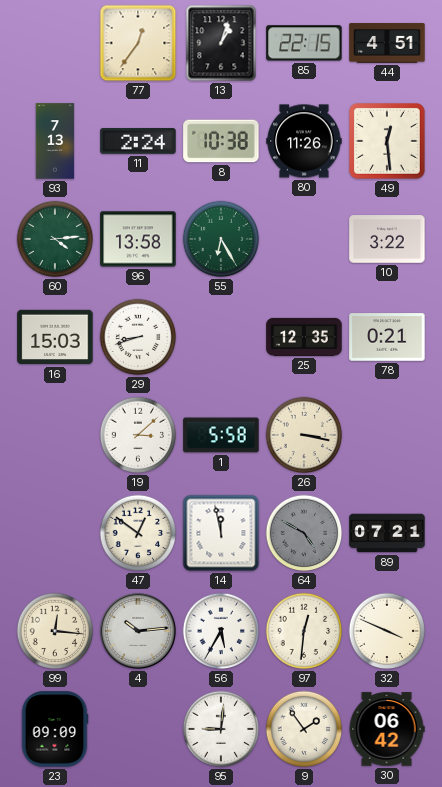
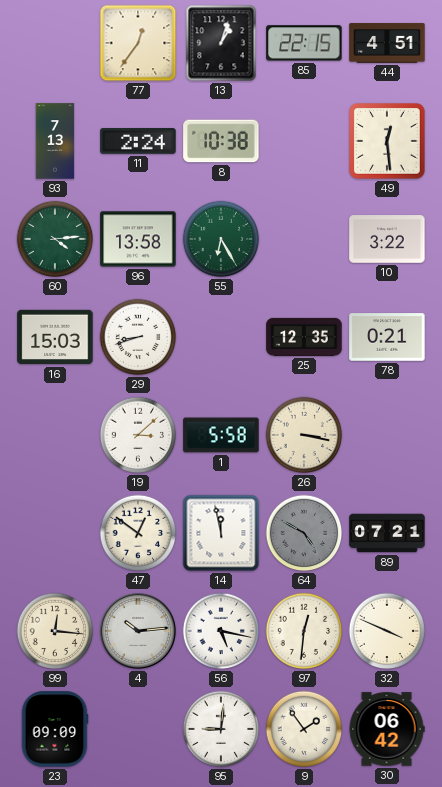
80: 11:26 -> none (304, 141)
56: 5:35 -> 5:17 (221, 631)
